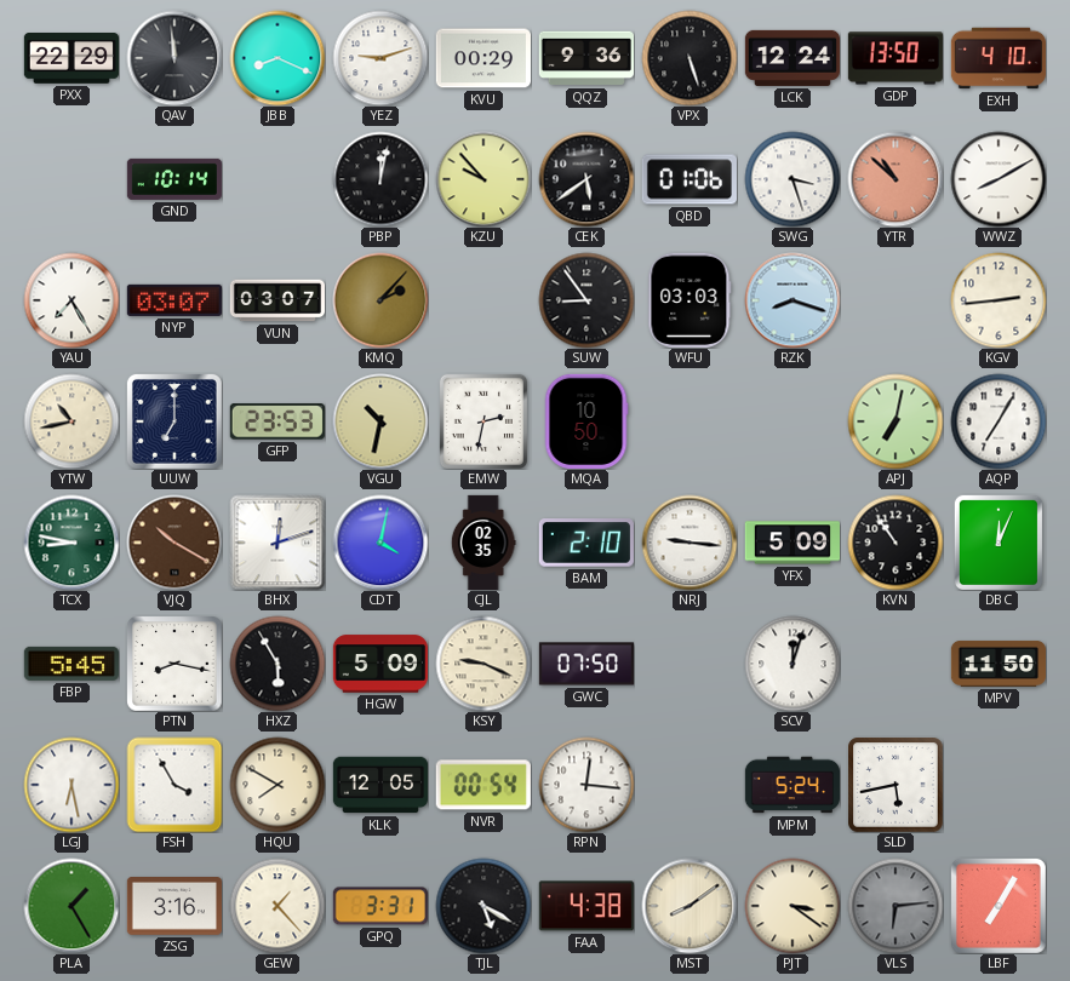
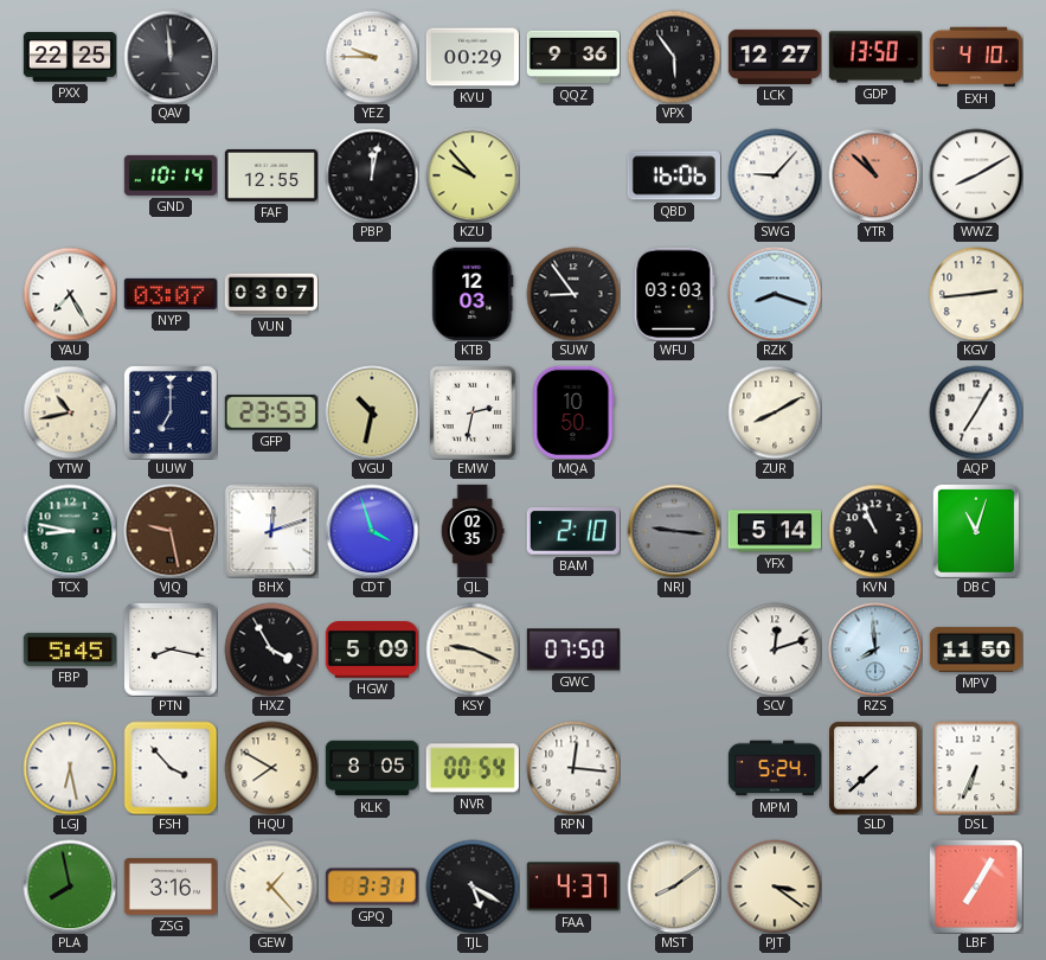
PXX: 22:29 -> 22:25 (69, 58)
JBB: 8:19 -> none (277, 58)
YEZ: 9:12 -> 9:45 (372, 57)
VPX: 5:27 -> 5:54 (674, 57)
LCK: 12:24 -> 12:27 (774, 57)
FAF: none -> 12:55 (271, 175)
CEK: 5:39 -> none (587, 179)
QBD: 01:06 -> 16:06 (674, 175)
SWG: 3:27 -> 9:07 (775, 175)
KMQ: 2:07 -> none (380, 300)
KTB: none -> 12:03 (473, 294)
ZUR: none -> 8:10 (775, 412)
APJ: 7:02 -> none (896, 421)
VJQ: 10:20 -> 9:28 (171, 531)
CDT: 4:02 -> 3:57 (372, 531)
NRJ dial: white -> grey (674, 531)
YFX: 5:09 -> 5:14 (774, 531)
KVN: 10:54 -> 10:56 (875, 531)
DBC: 12:04 -> 11:03 (976, 531)
HXZ: 5:55 -> 3:55 (271, 649)
SCV: 12:03 -> 12:12 (775, 649)
RZS: none -> 7:59 (875, 649)
FSH: 3:55 -> 3:53 (171, 768)
KLK: 12:05 -> 8:05 (371, 768)
SLD: 5:43 -> 7:38 (875, 768)
DSL: none -> 6:34 (976, 768)
PLA: 1:25 -> 7:58 (70, 887)
FAA: 4:38 -> 4:37 (573, 887)
VLS: 6:14 -> none (896, 906)
